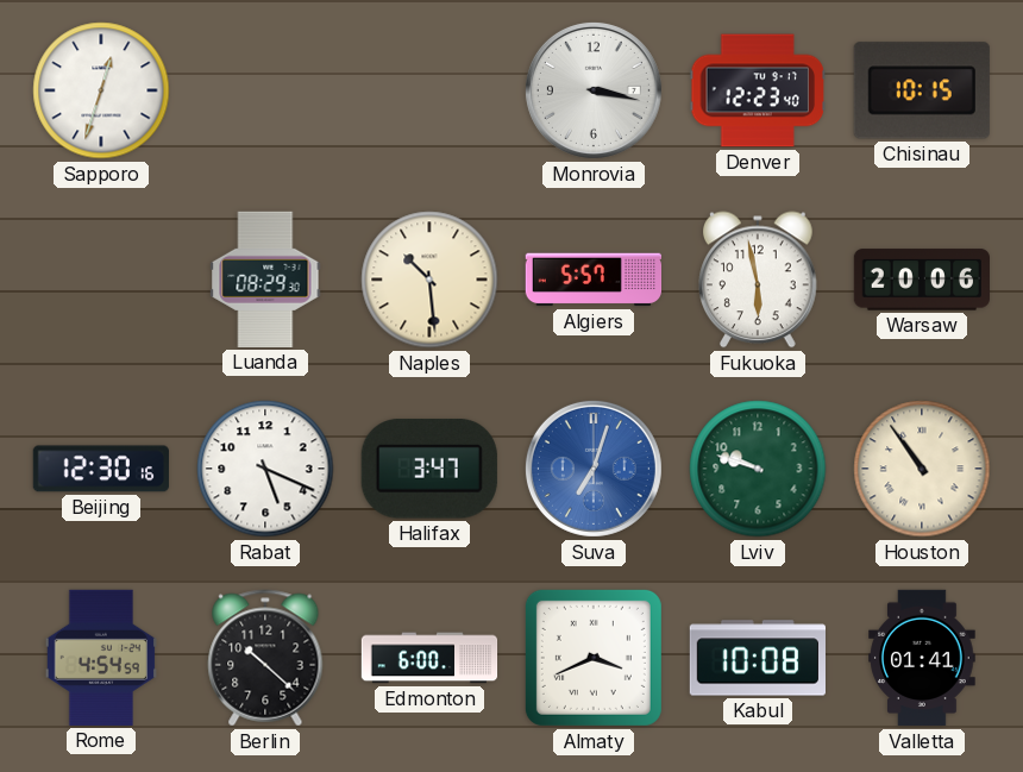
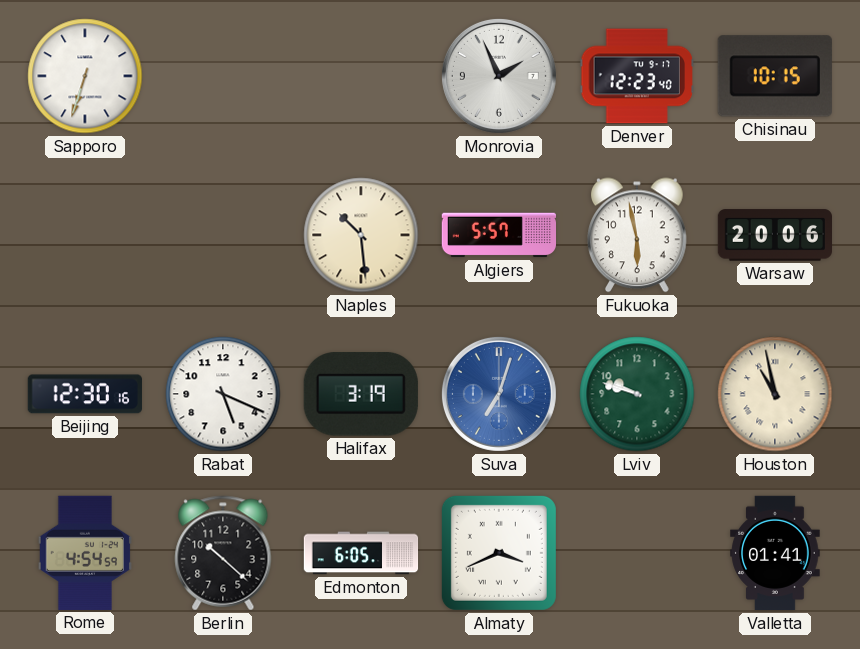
Sapporo: 12:33 -> 6:33 (85, 76)
Monrovia: 3:17 -> 1:56 (499, 76)
Luanda: 08:29 -> none (265, 280)
Halifax: 3:47 -> 3:19 (361, 394)
Houston: 10:54 -> 10:58 (775, 394)
Edmonton: 6:00 -> 6:05 (361, 553)
Kabul: 10:08 -> none (757, 658)
